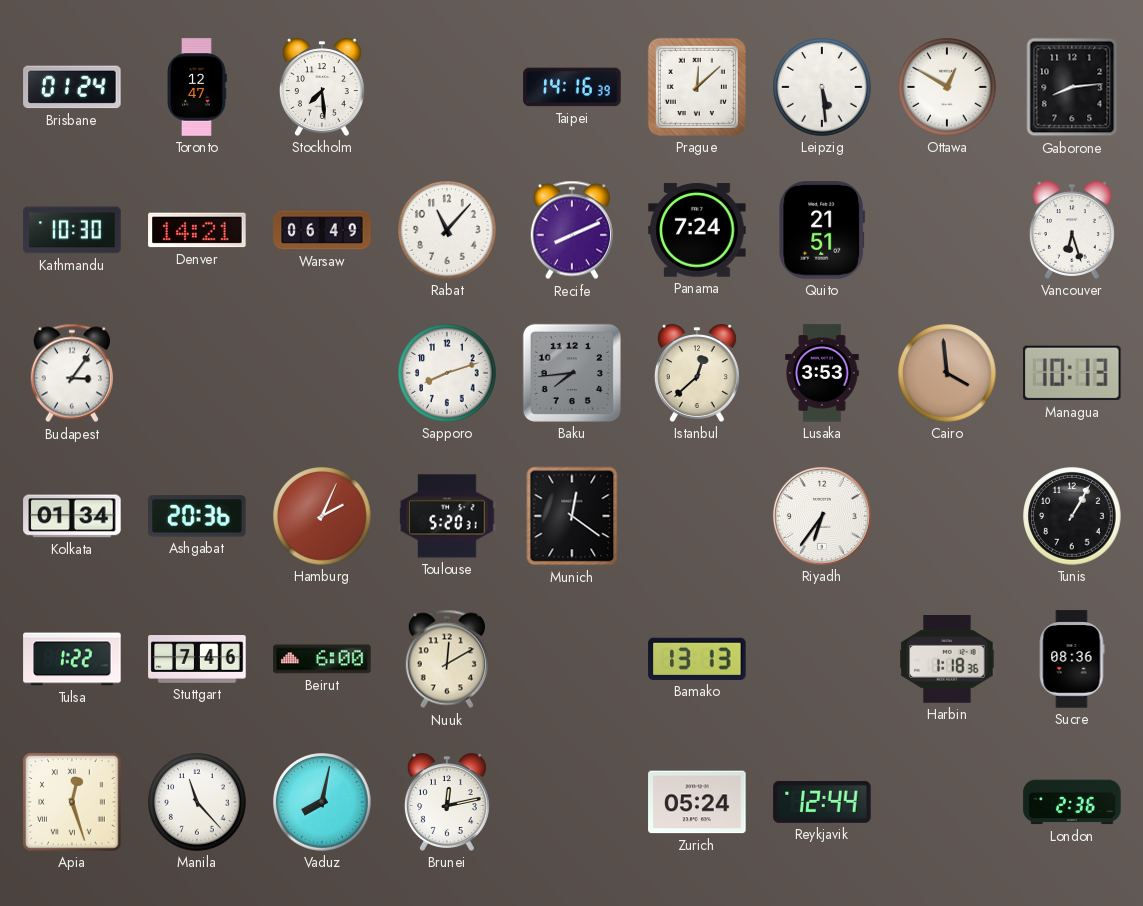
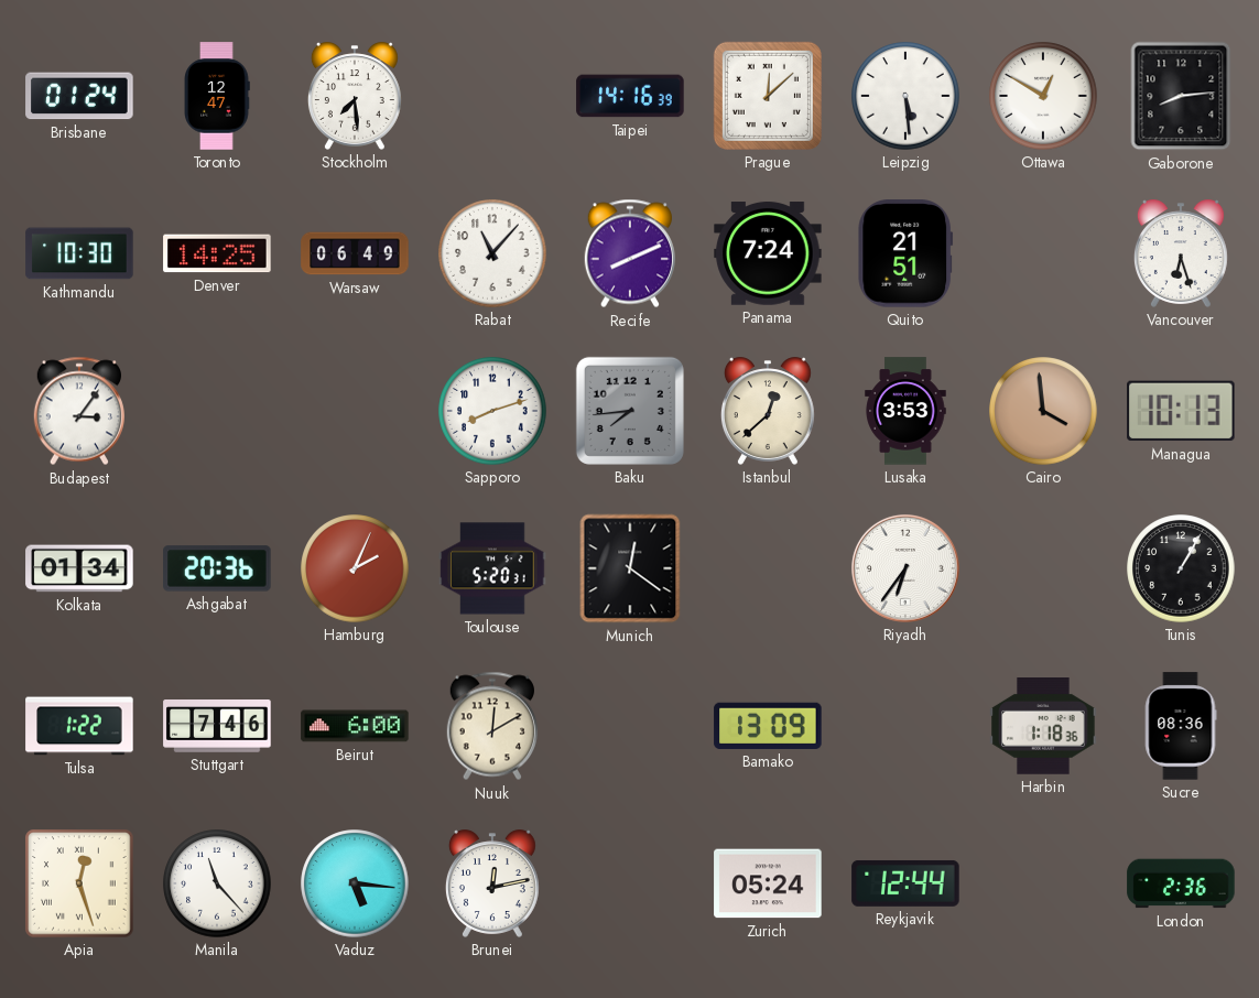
Denver: 14:21 -> 14:25 (217, 253)
Bamako: 13:13 -> 13:09 (768, 726)
Vaduz: 8:02 -> 5:16 (355, 883)
